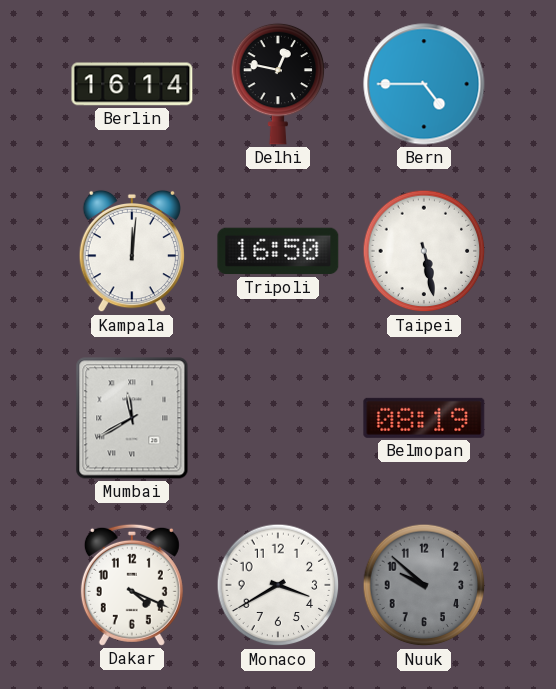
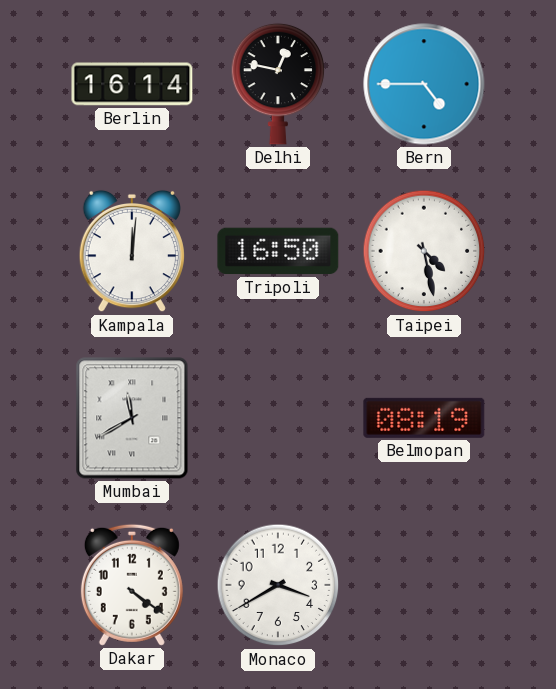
Taipei: 5:28 -> 4:28 (424, 251)
Dakar: 4:19 -> 4:21 (132, 585)
Nuuk: 9:52 -> none (424, 585)
